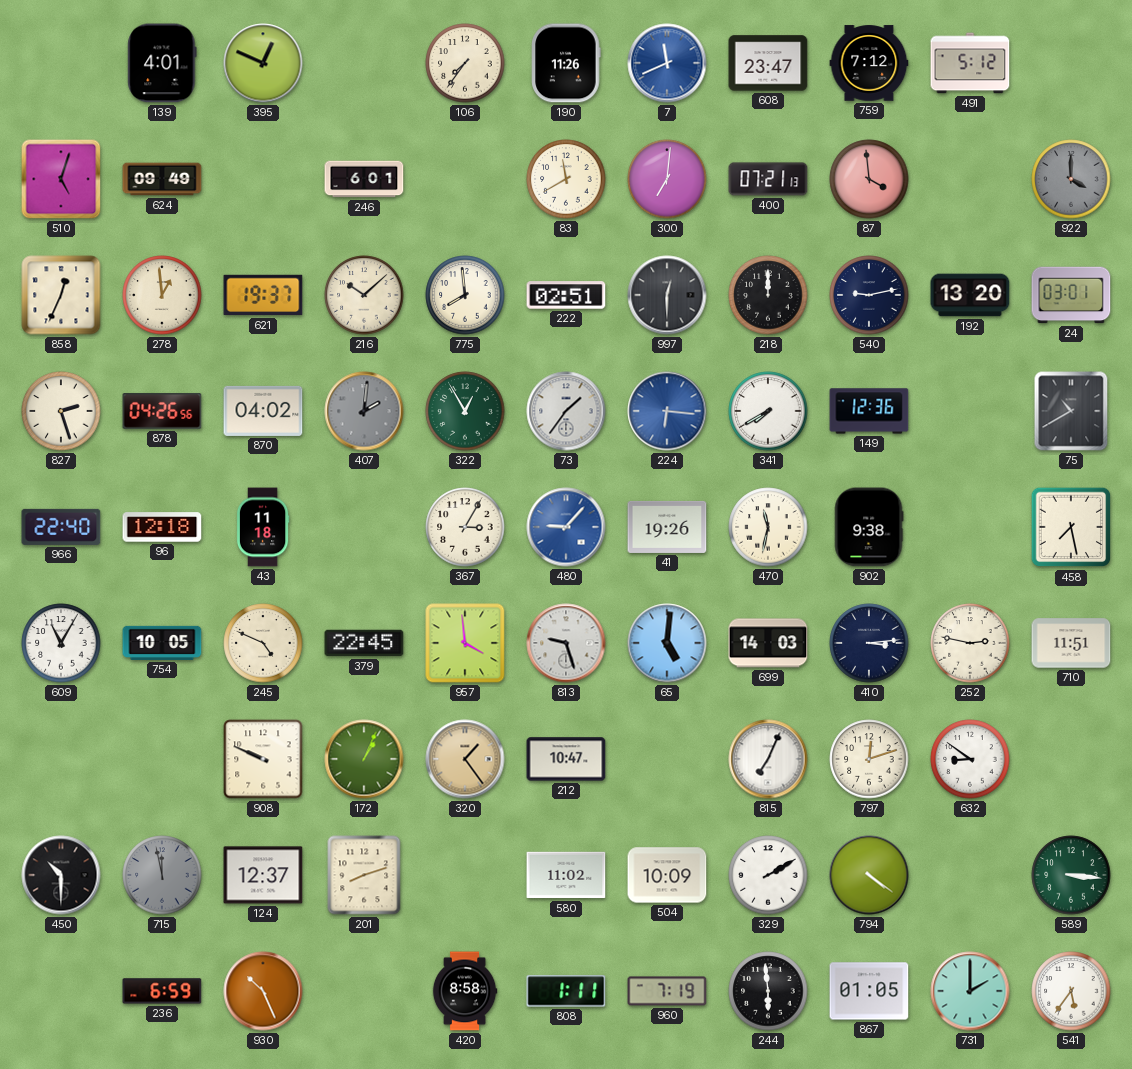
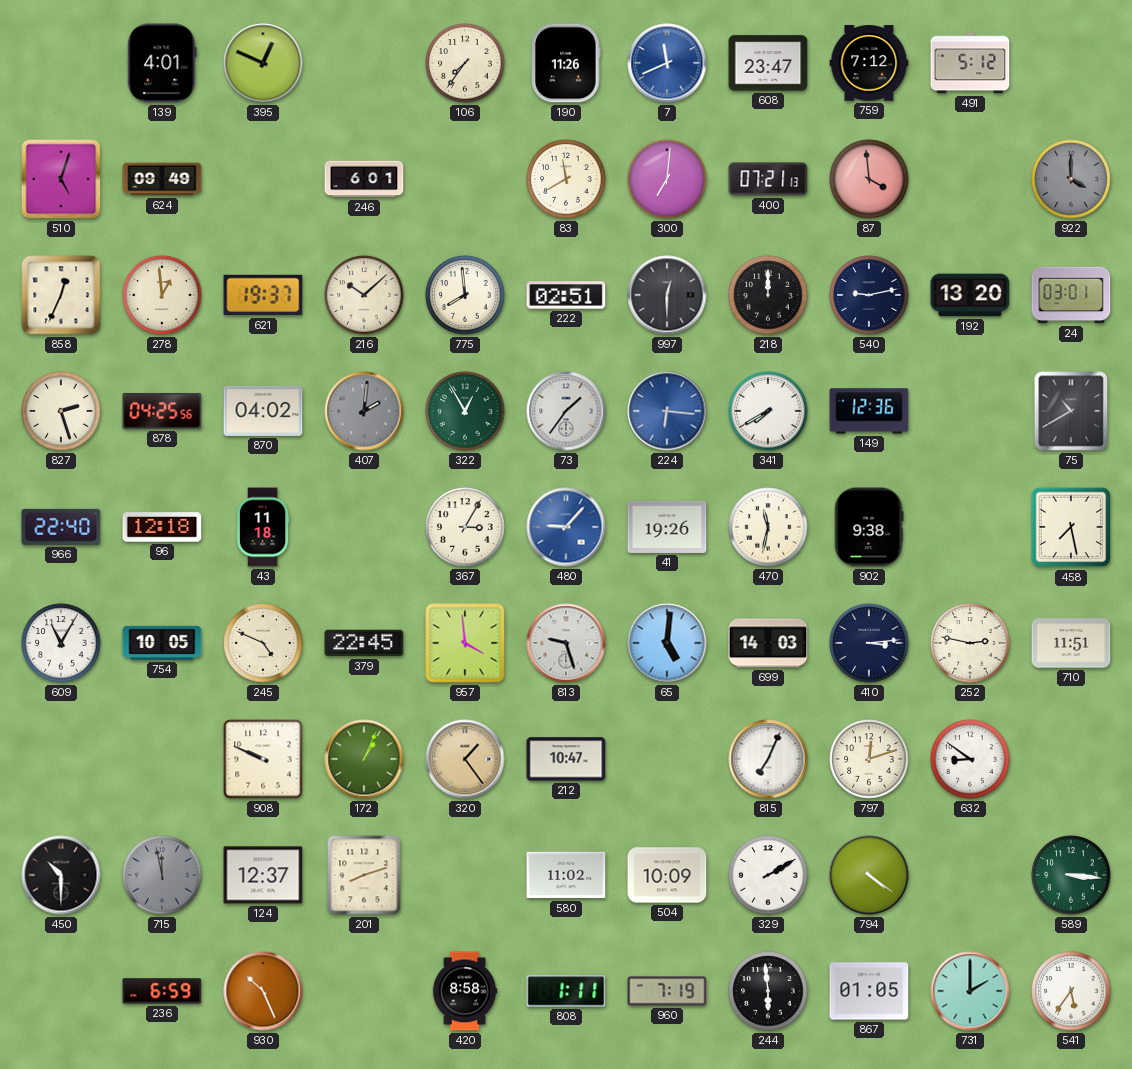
878: 04:26 -> 04:25 (162, 411)
